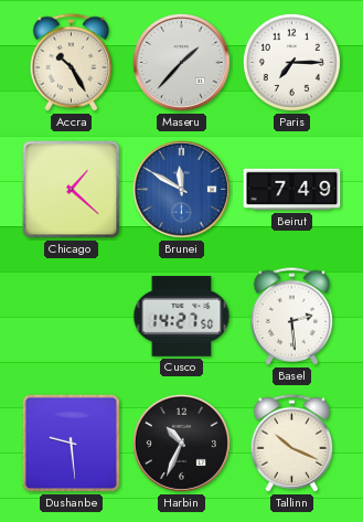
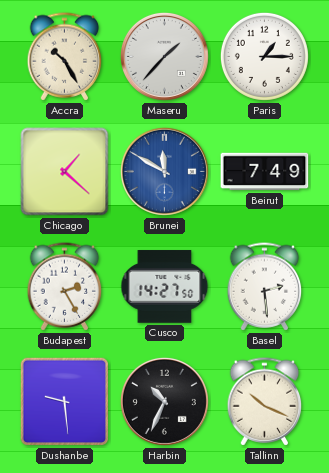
Paris: 7:15 -> 1:15 (264, 56)
Budapest: none -> 2:25 (65, 287)
